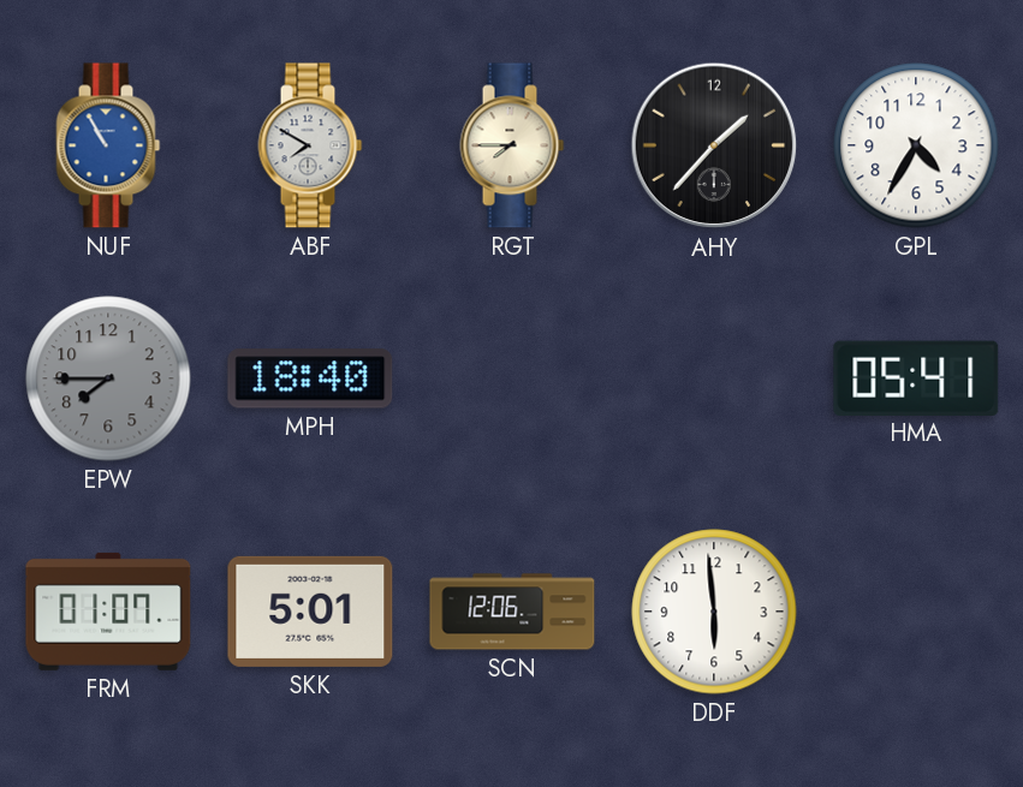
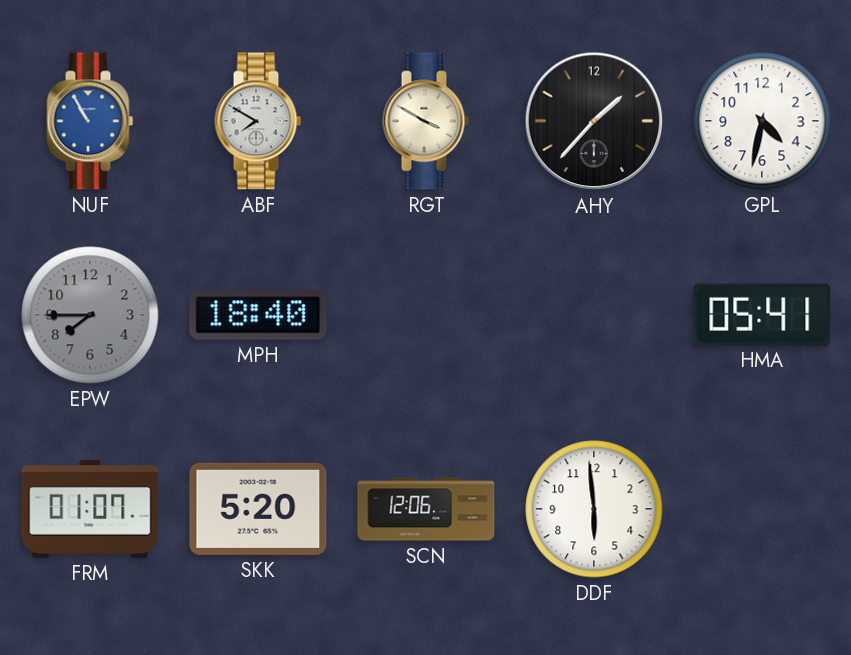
RGT: 7:45 -> 3:50 (426, 121)
GPL: 4:35 -> 4:32 (762, 121)
SKK: 5:01 -> 5:20 (258, 509)
